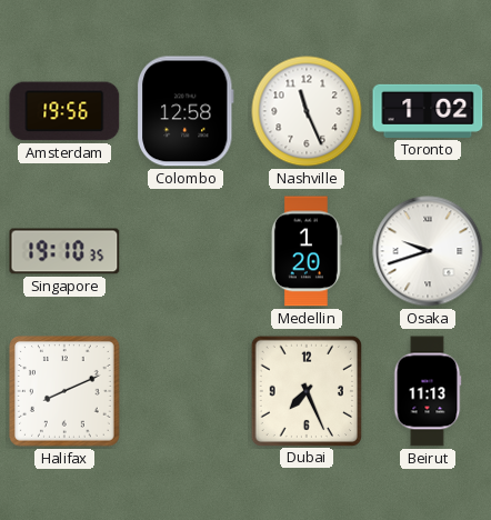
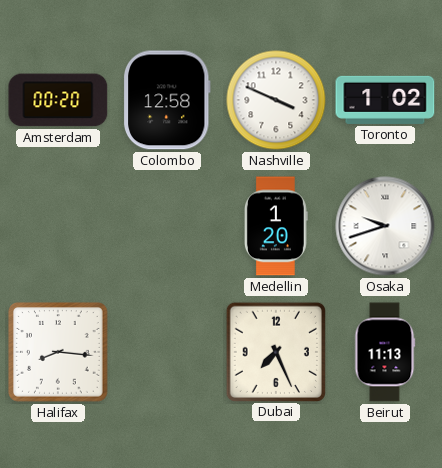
Amsterdam: 19:56 -> 00:20 (58, 100)
Nashville: 11:26 -> 3:49 (276, 100)
Singapore: 19:10 -> none (64, 251)
Halifax: 8:11 -> 8:16 (59, 353)
